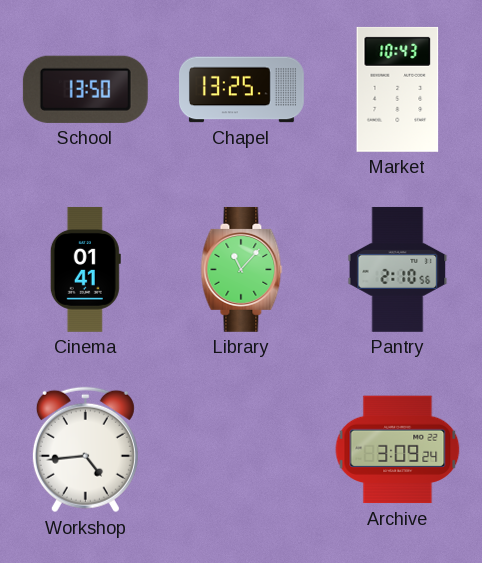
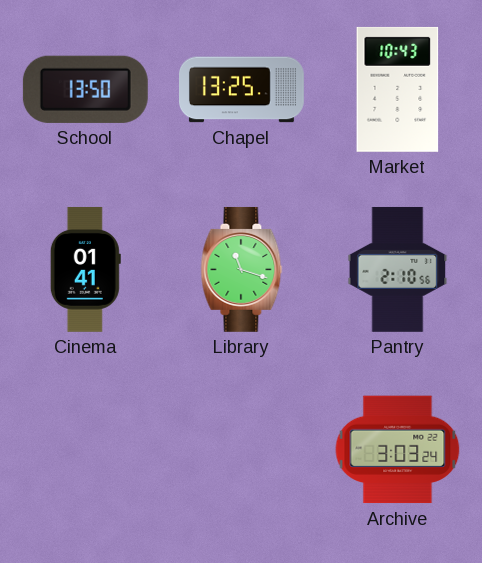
Library: 11:07 -> 11:18 (242, 269)
Workshop: 4:44 -> none (85, 450)
Archive: 3:09 -> 3:03 (398, 450)
